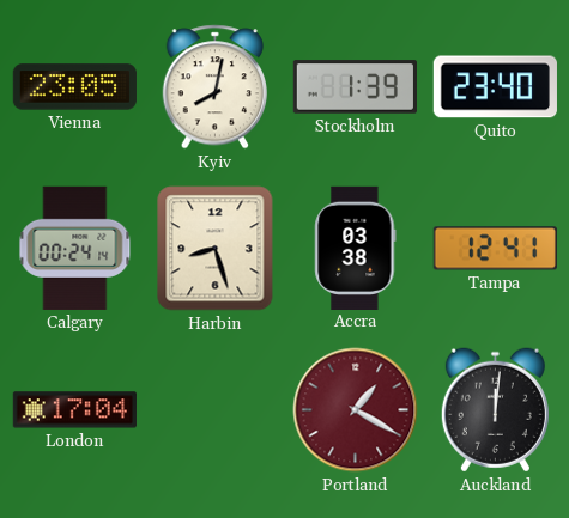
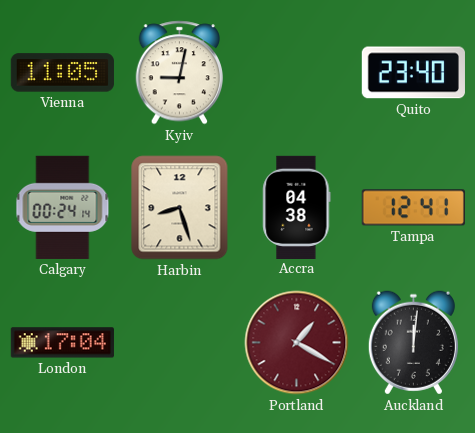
Vienna: 23:05 -> 11:05 (62, 73)
Kyiv: 8:02 -> 9:02 (180, 73)
Stockholm: 1:39 -> none (355, 87)
Accra: 03:38 -> 04:38 (297, 207)
